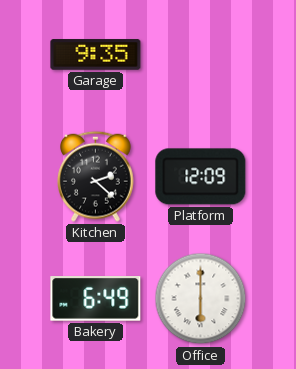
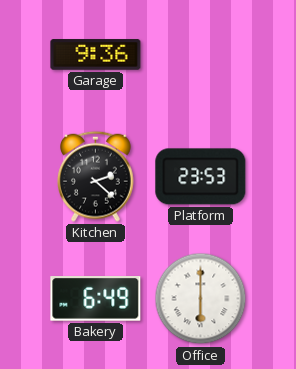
Garage: 9:35 -> 9:36 (96, 55)
Platform: 12:09 -> 23:53 (201, 177)
